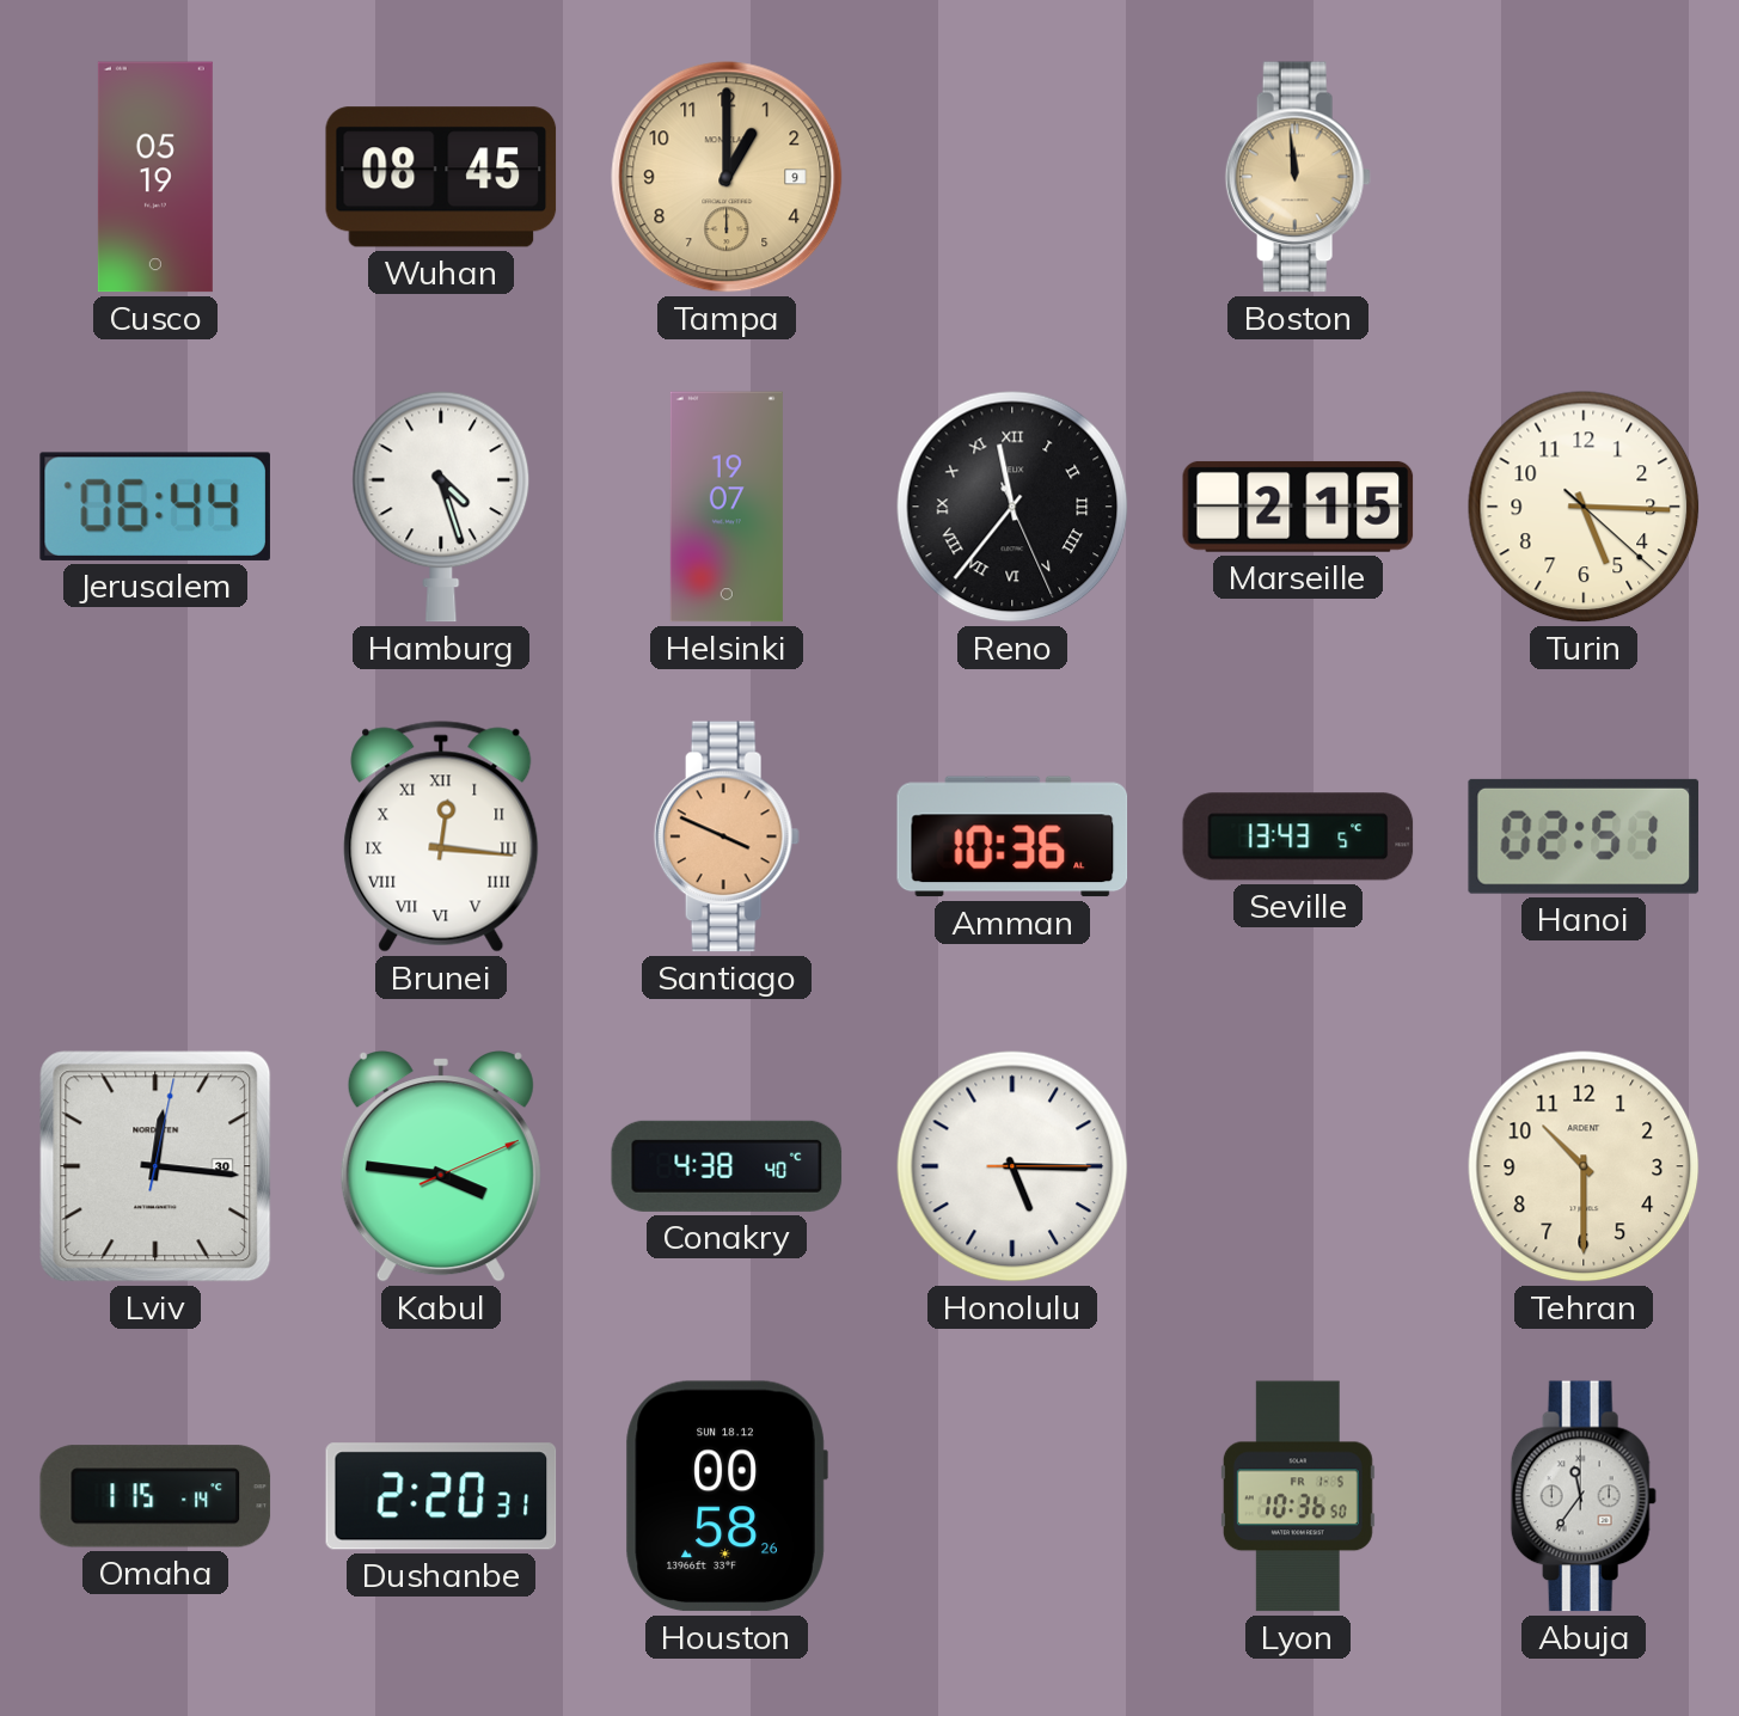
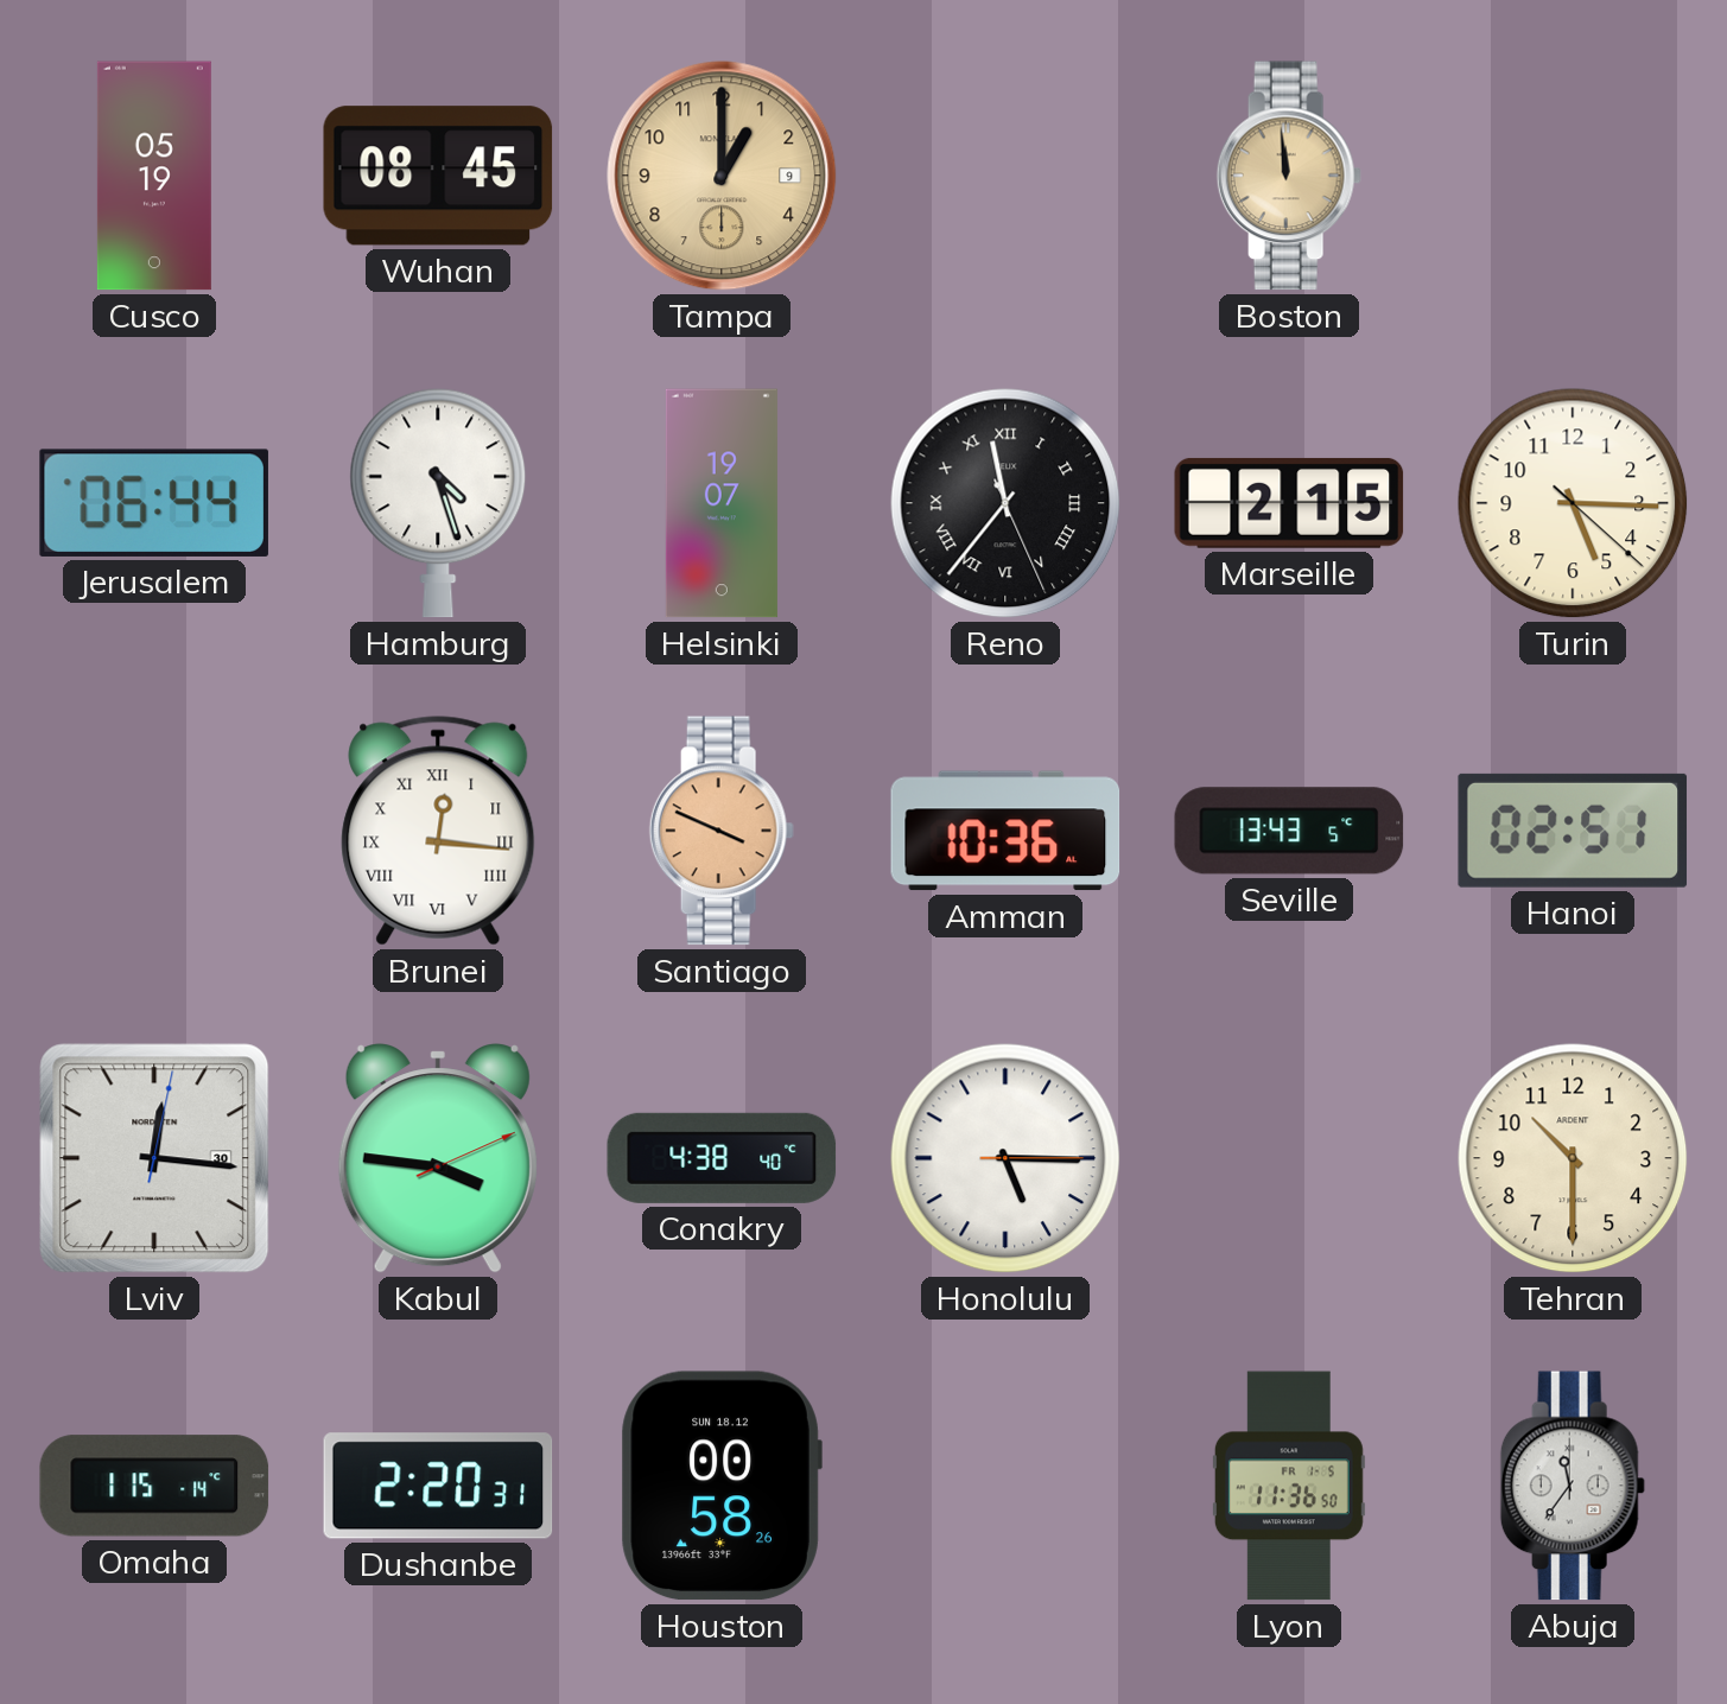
Lyon: 10:36 -> 11:36 (1289, 1486)
